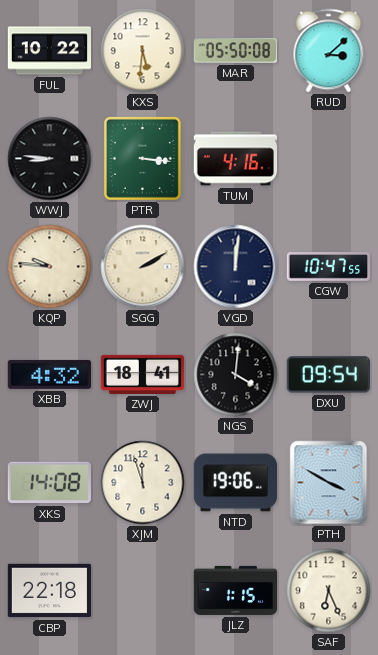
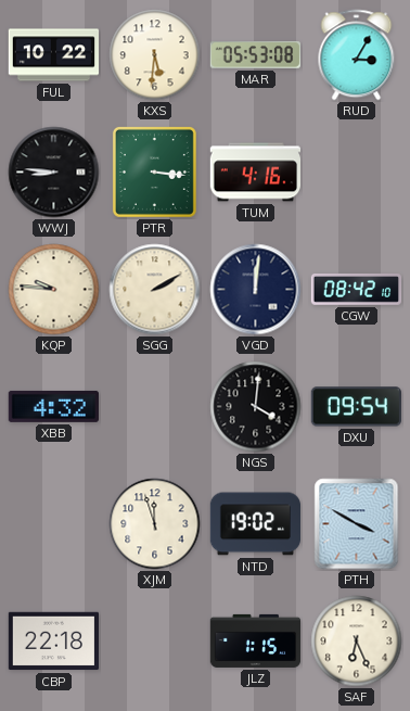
MAR: 05:50 -> 05:53 (255, 55)
RUD: 3:08 -> 3:05 (357, 55)
CGW: 10:47 -> 08:42 (356, 290)
ZWJ: 18:41 -> none (142, 374)
XKS: 14:08 -> none (49, 483)
NTD: 19:06 -> 19:02 (255, 524)
